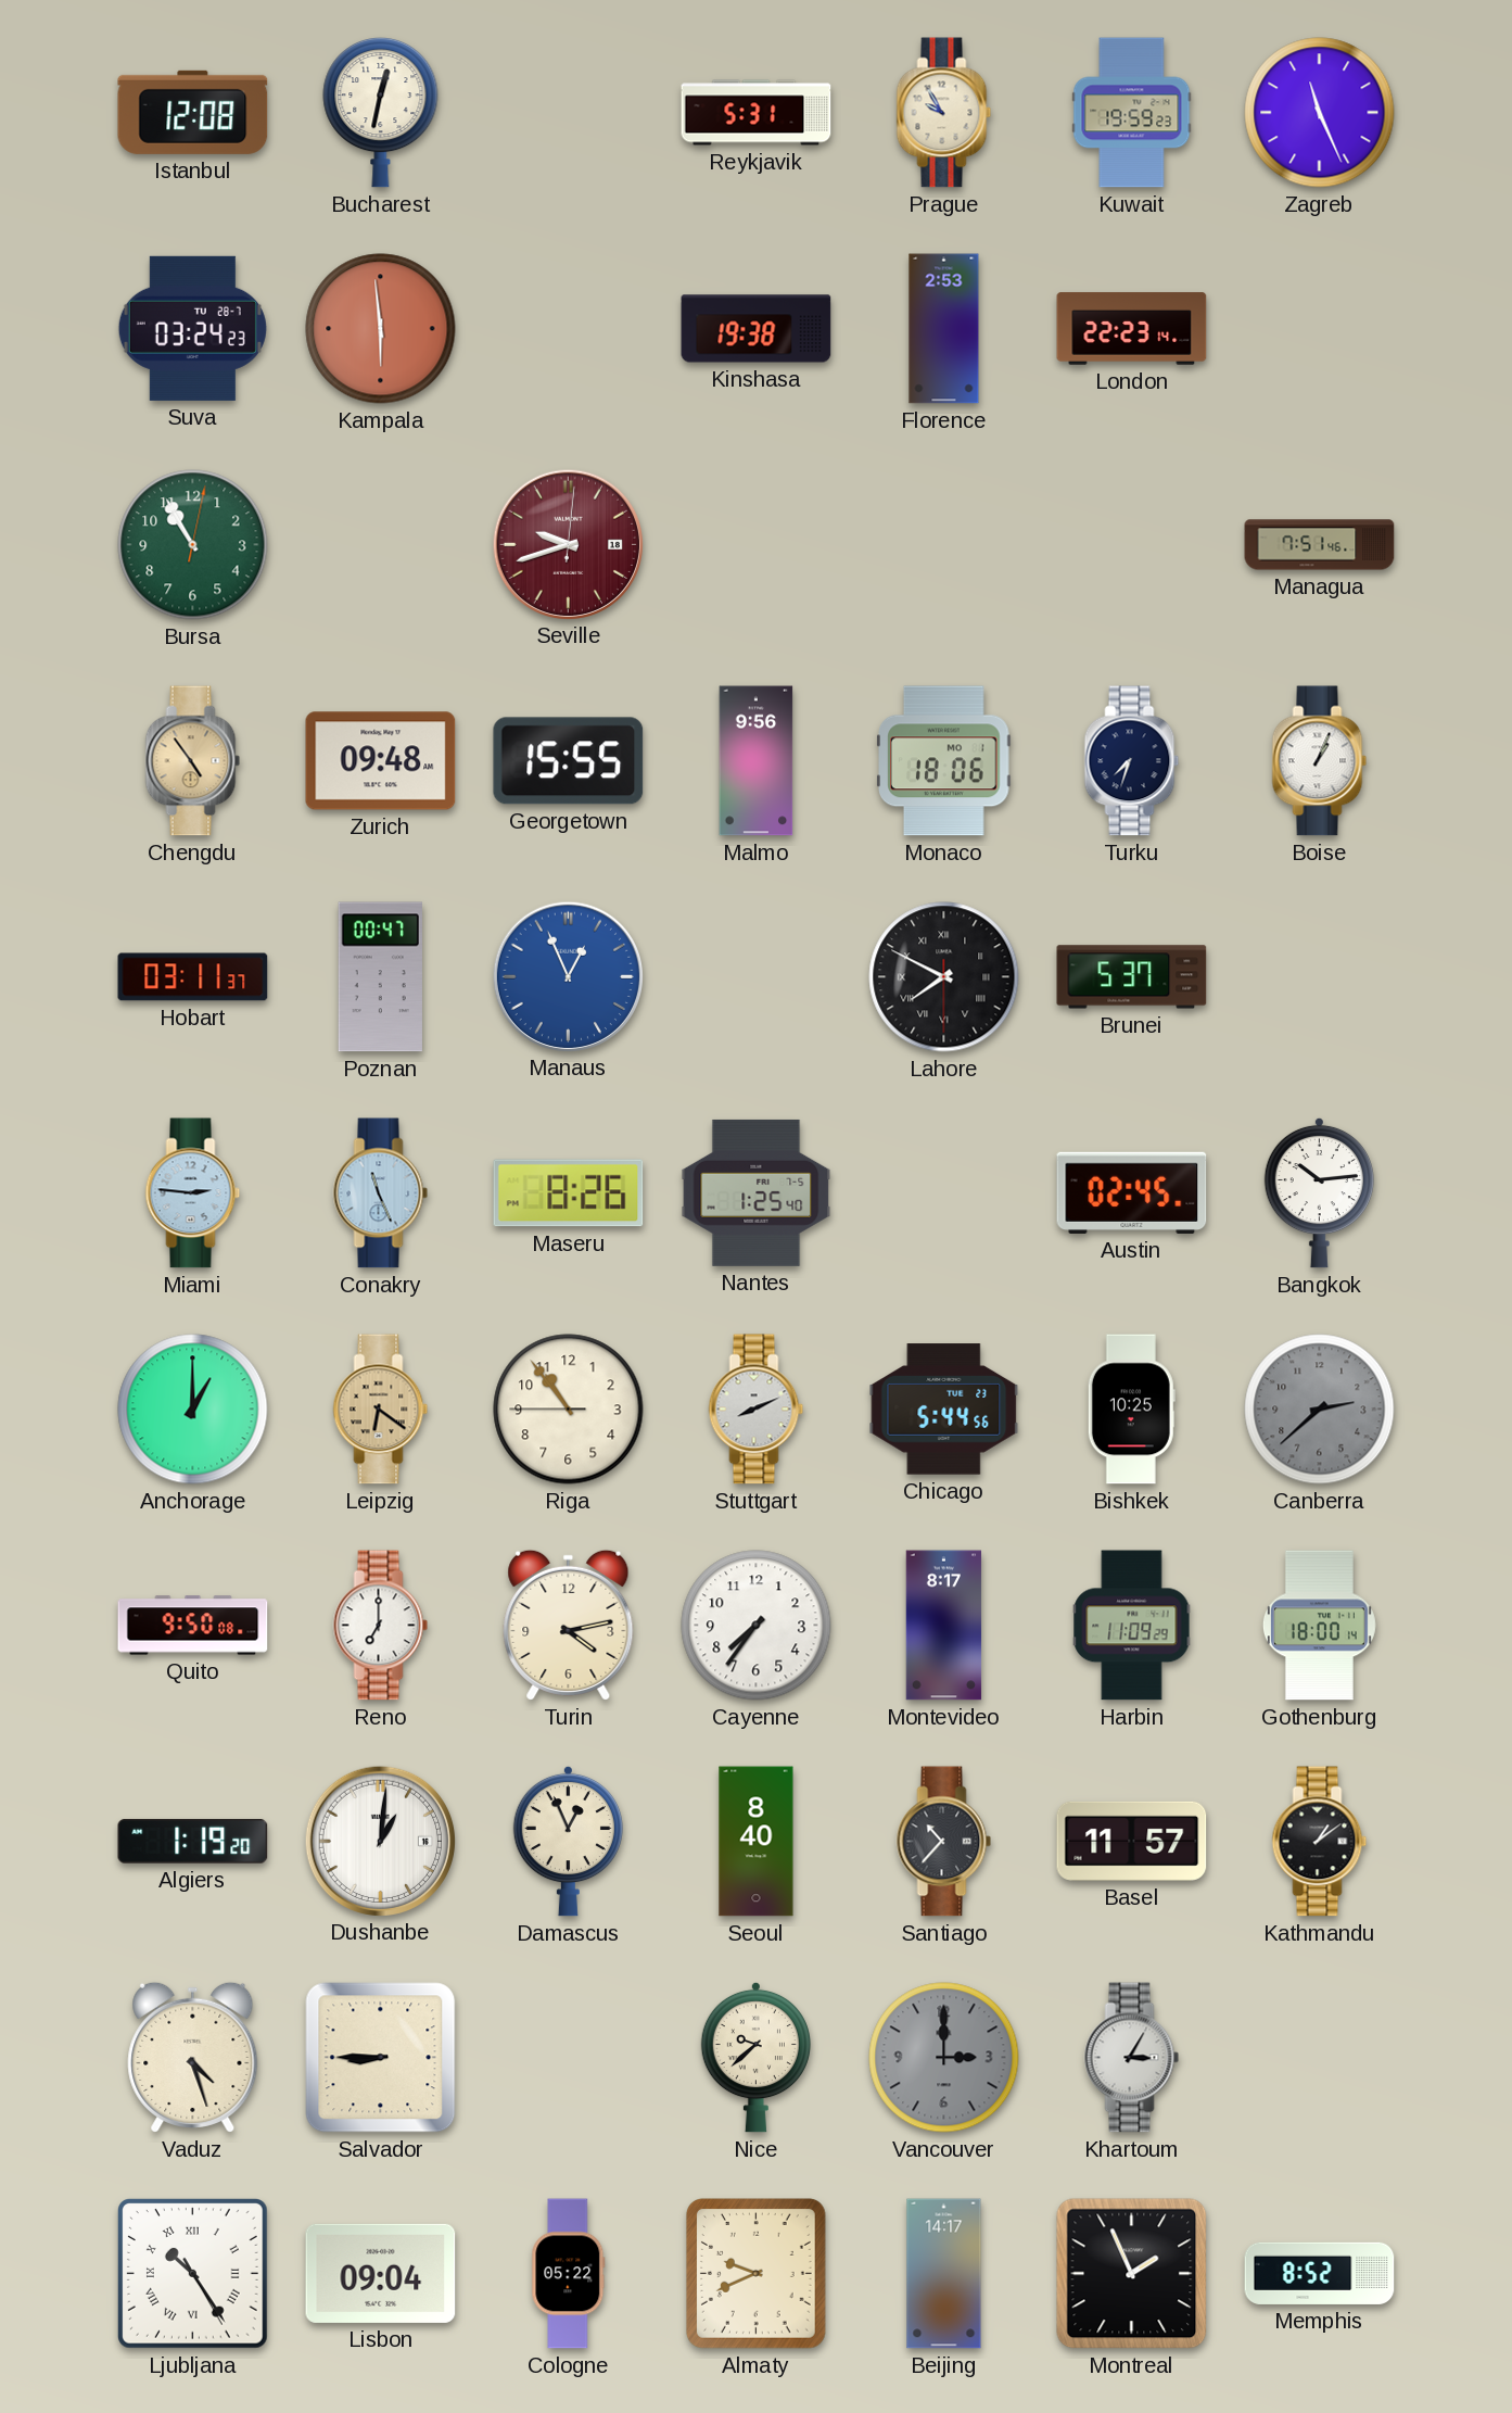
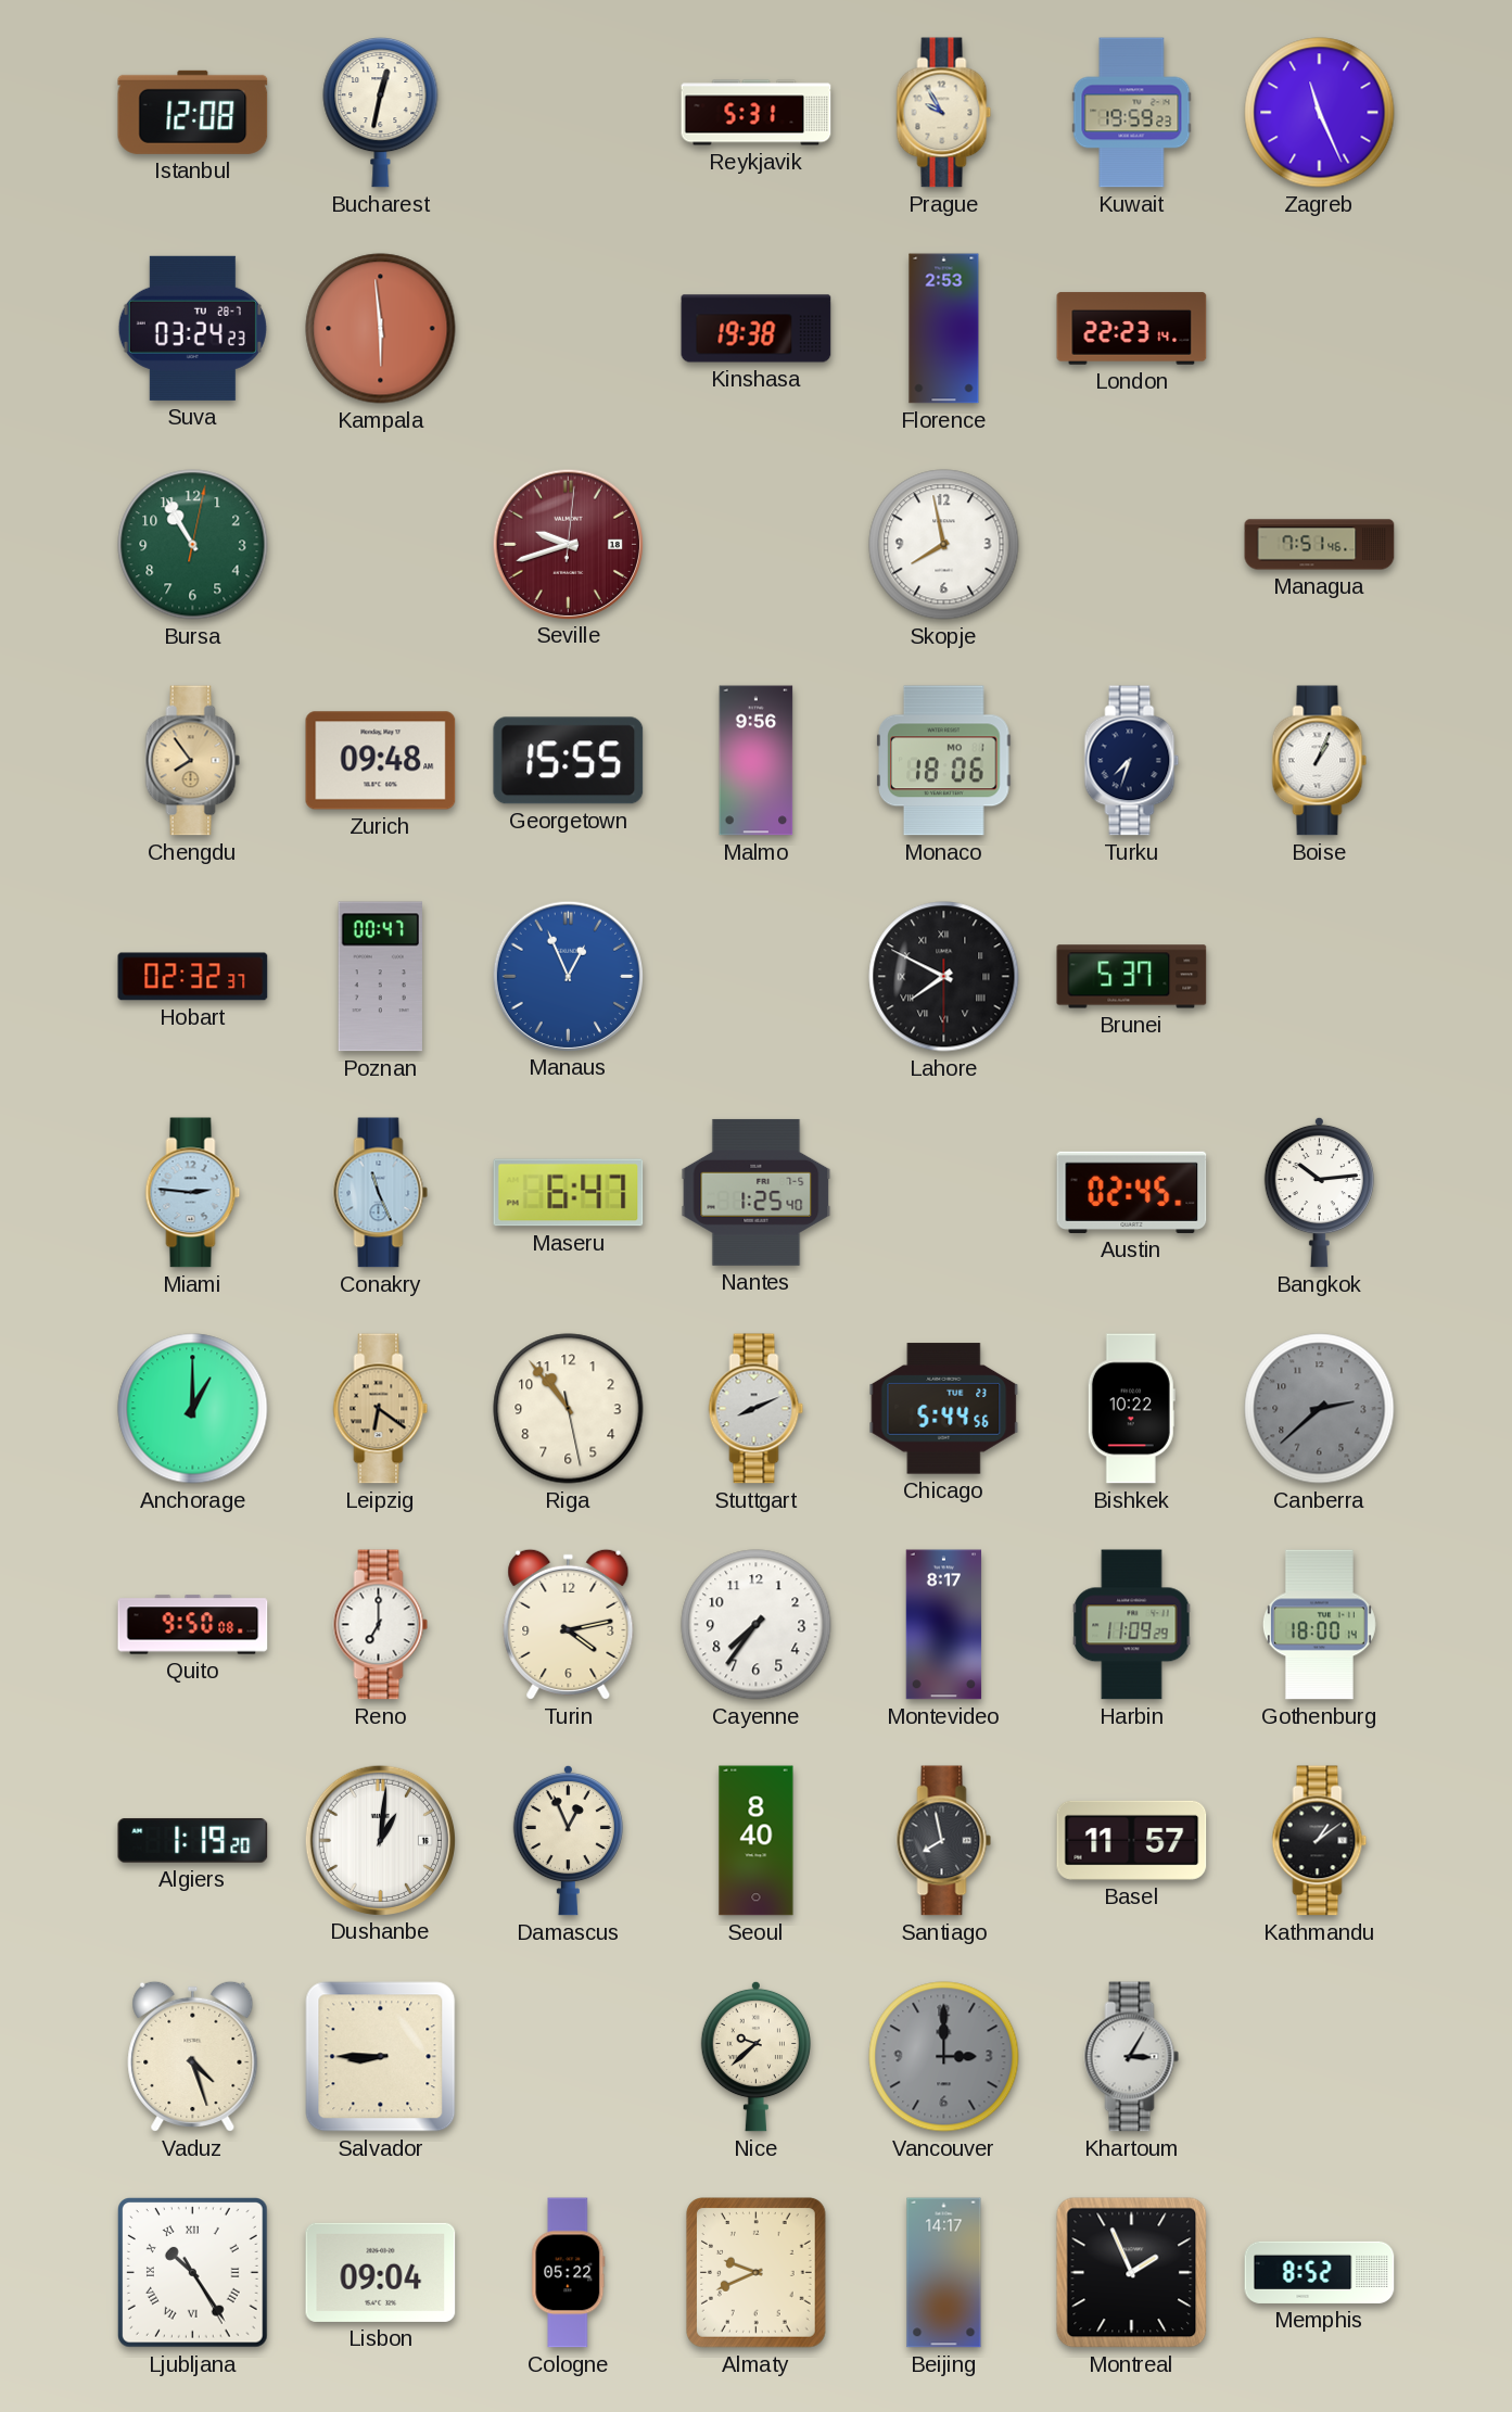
Skopje: none -> 7:58 (944, 545)
Chengdu: 4:54 -> 7:54 (193, 761)
Hobart: 03:11 -> 02:32 (193, 977)
Maseru: 8:26 -> 6:47 (569, 1193)
Riga: 10:53:45 -> 10:53:28 (569, 1409)
Bishkek: 10:25 -> 10:22 (1131, 1409)
Santiago: 10:37 -> 7:58 (944, 1841)
